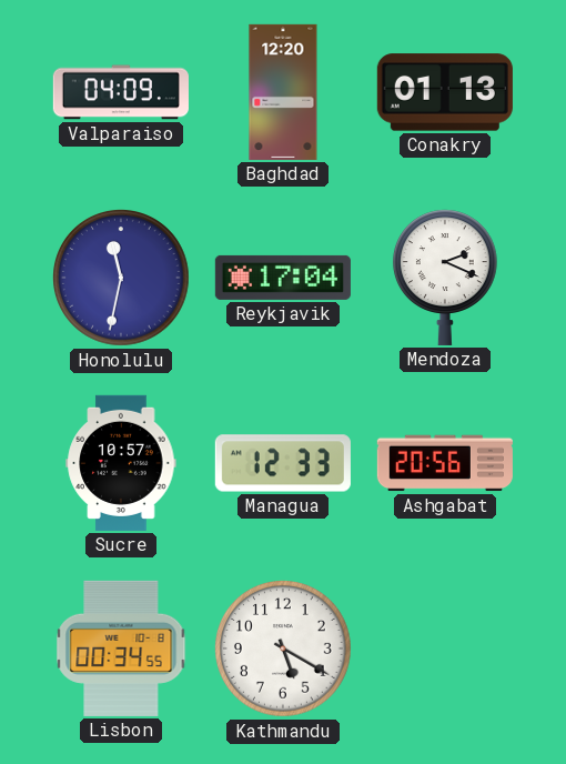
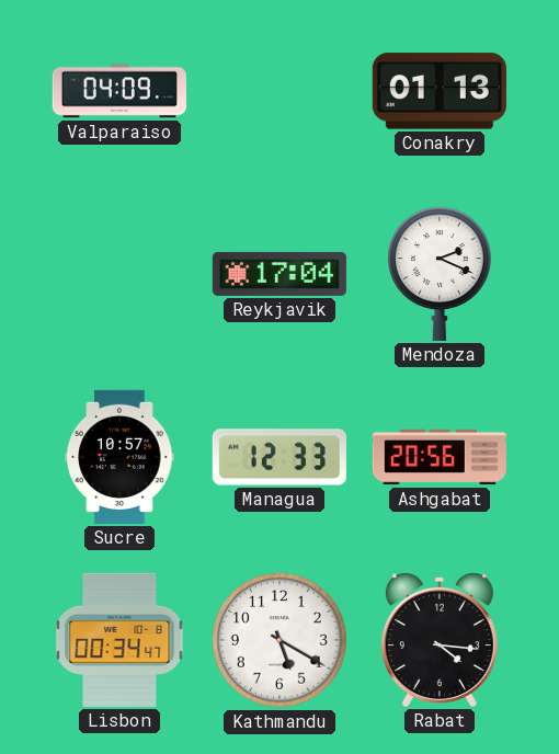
Baghdad: 12:20 -> none (283, 92)
Honolulu: 11:32 -> none (122, 279)
Lisbon: 00:34:55 -> 00:34:47 (119, 640)
Rabat: none -> 4:16 (440, 640)
